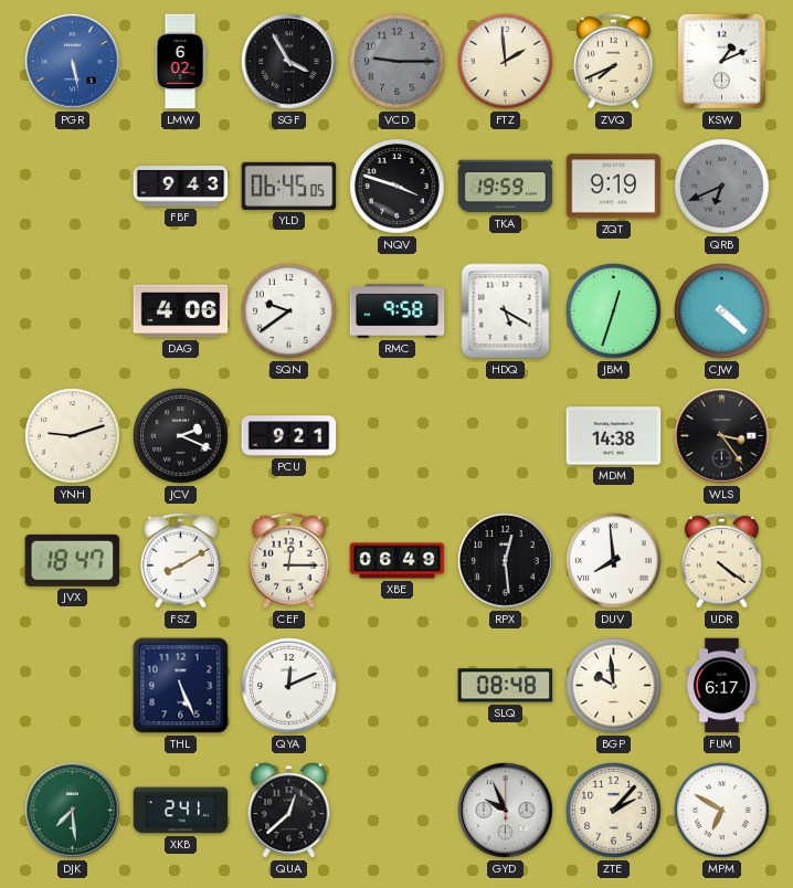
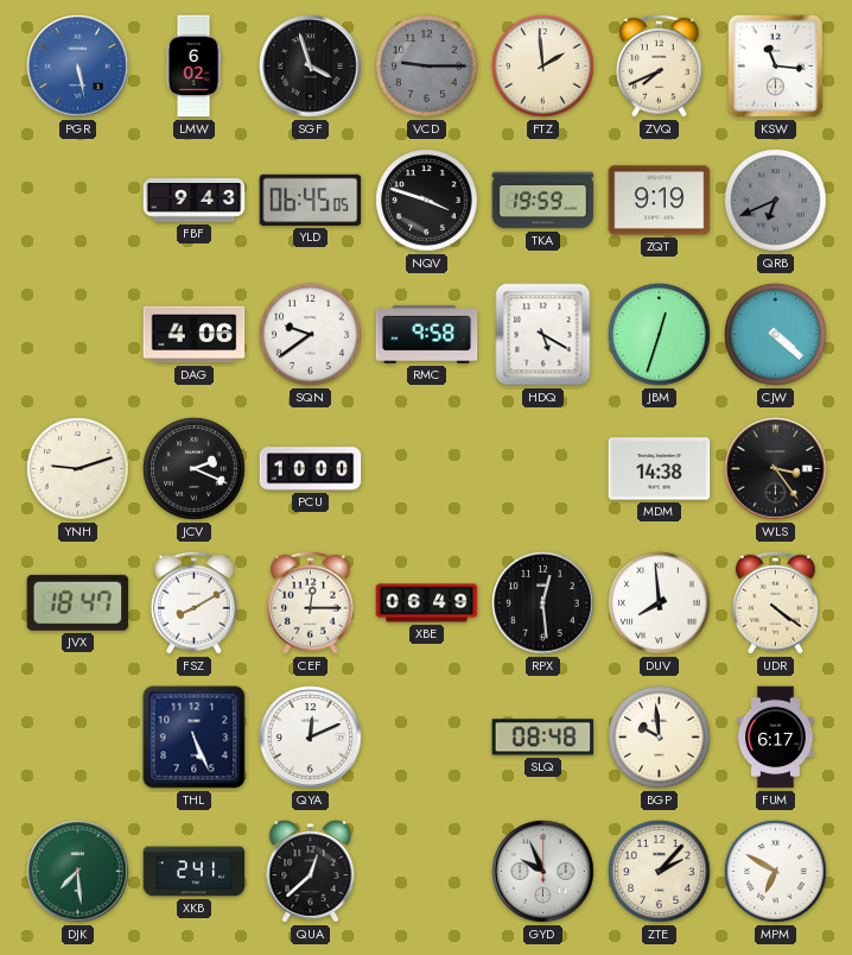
SGF: 3:55 -> 3:57 (311, 67)
KSW: 1:11 -> 11:16 (775, 65)
PCU: 9:21 -> 10:00 (311, 469)
